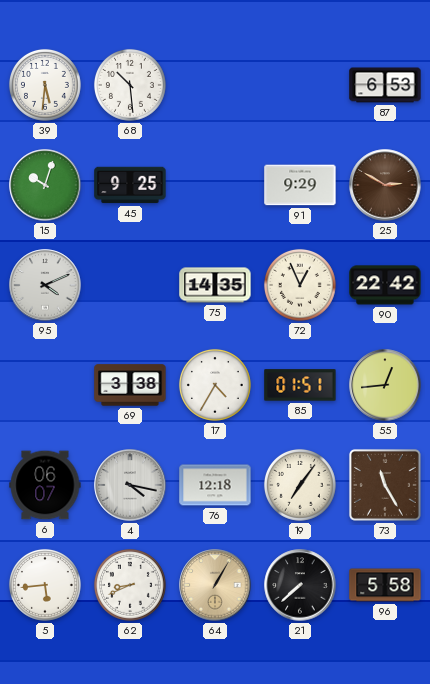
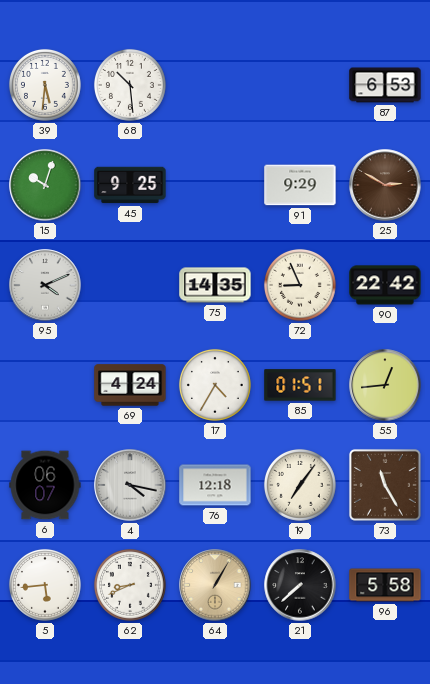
72: 12:56 -> 8:56 (300, 285)
69: 3:38 -> 4:24 (130, 385)
